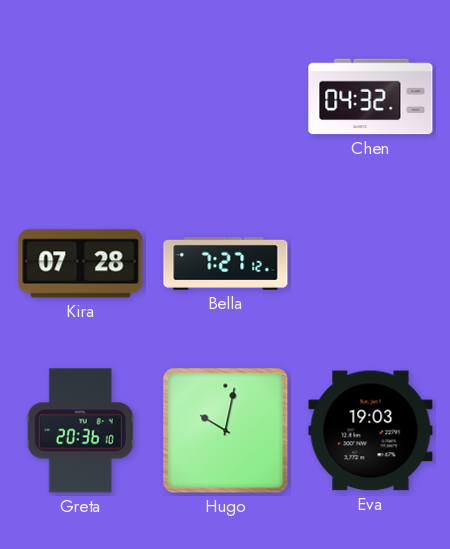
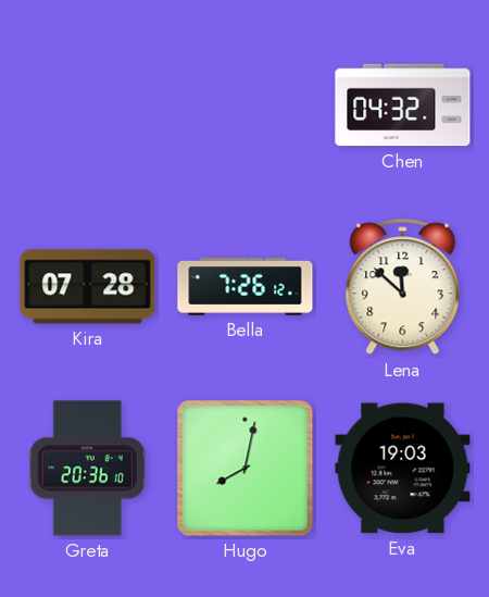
Bella: 7:27 -> 7:26 (246, 286)
Lena: none -> 11:52 (403, 287)
Hugo: 10:02 -> 8:02 (246, 469)
